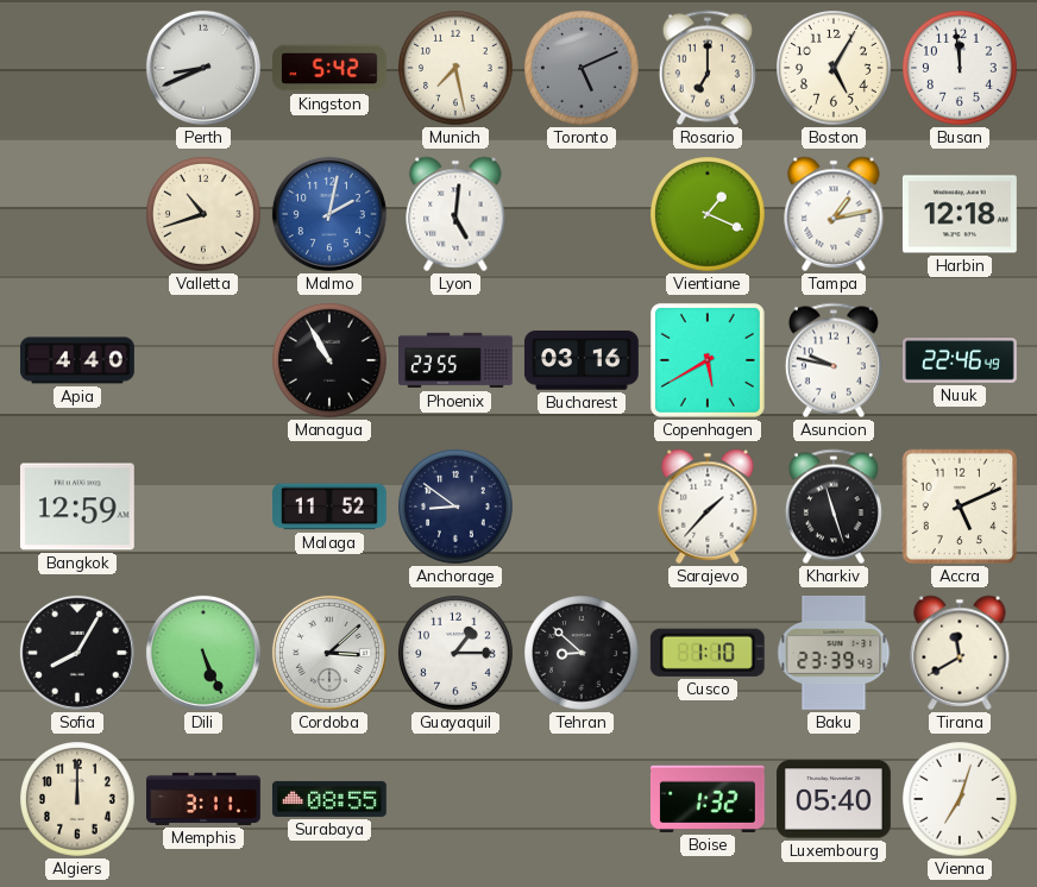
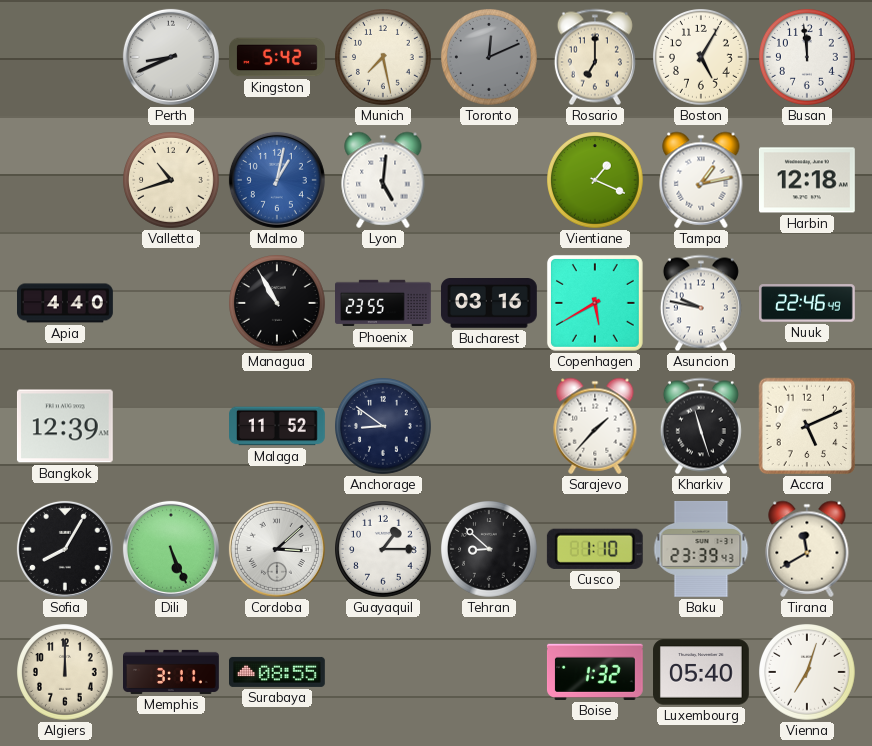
Toronto: 5:11 -> 12:11 (490, 58)
Malmo: 2:02 -> 1:02 (277, 180)
Bangkok: 12:59 -> 12:39 (65, 426)
